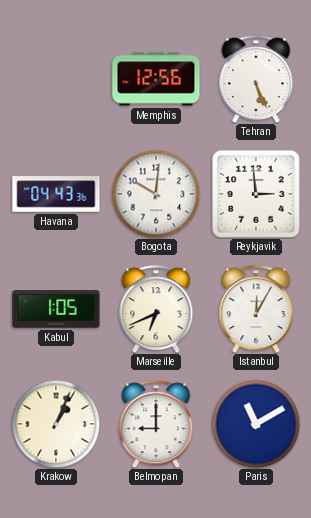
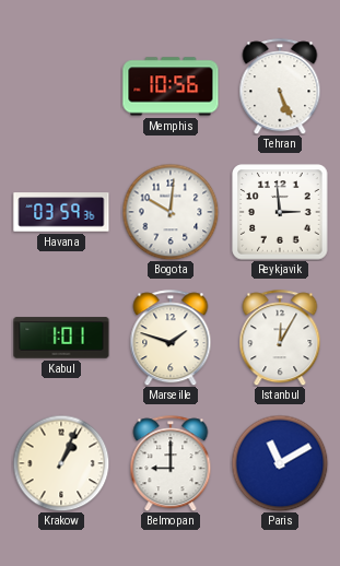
Memphis: 12:56 -> 10:56 (171, 86)
Havana: 04:43 -> 03:59 (61, 212)
Kabul: 1:05 -> 1:01 (61, 338)
Marseille: 6:41 -> 1:48 (171, 338)
